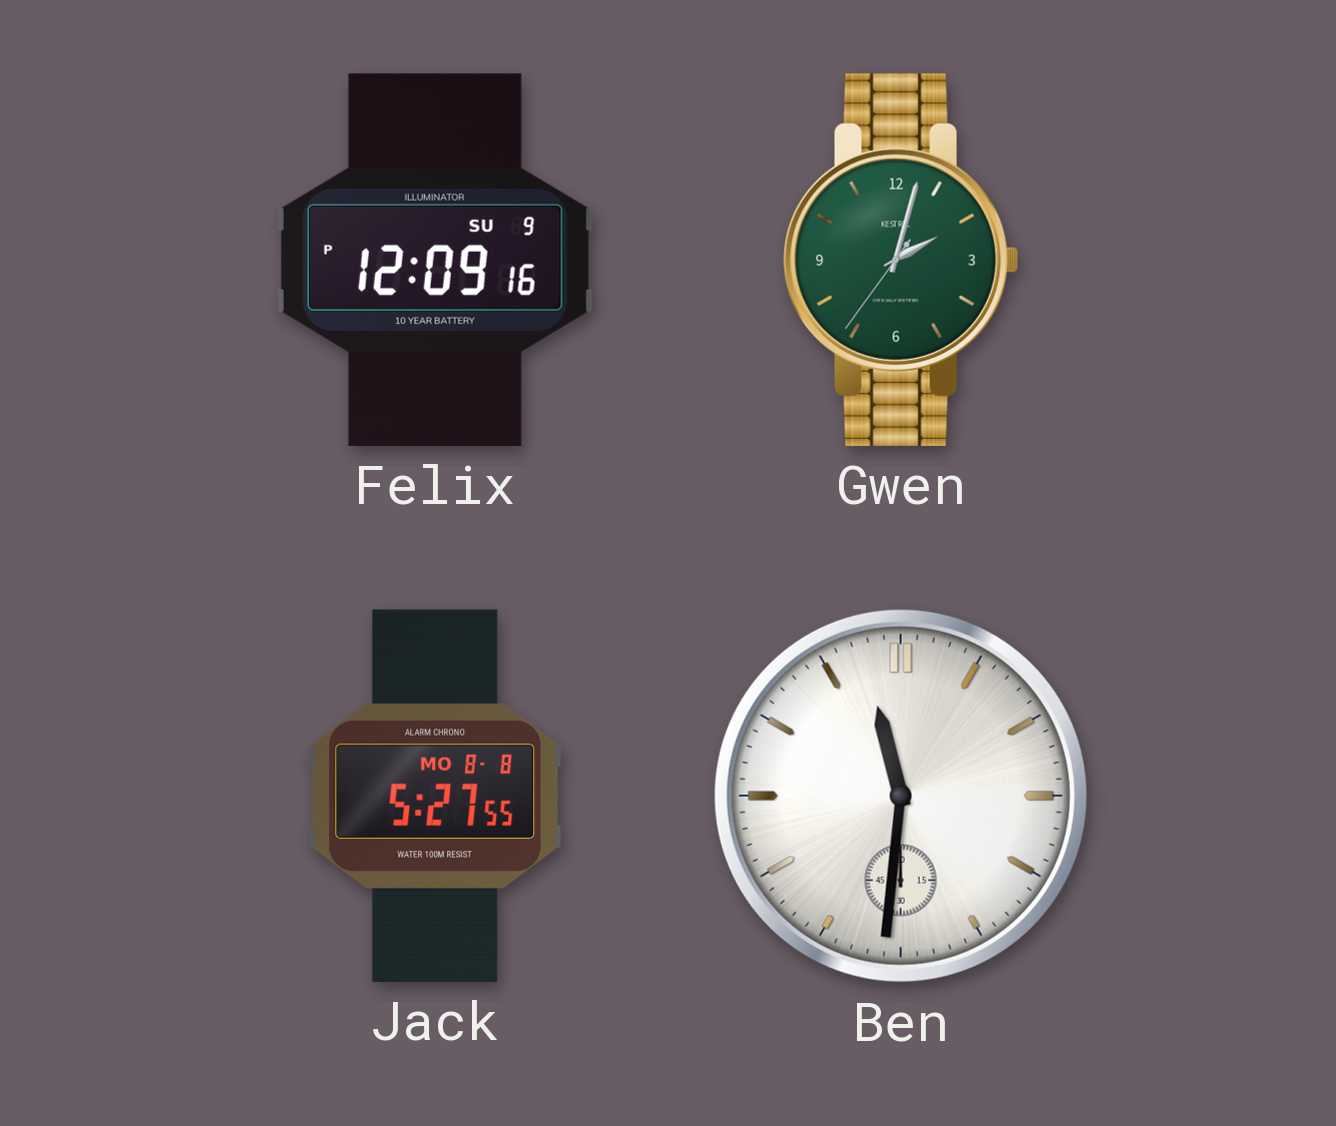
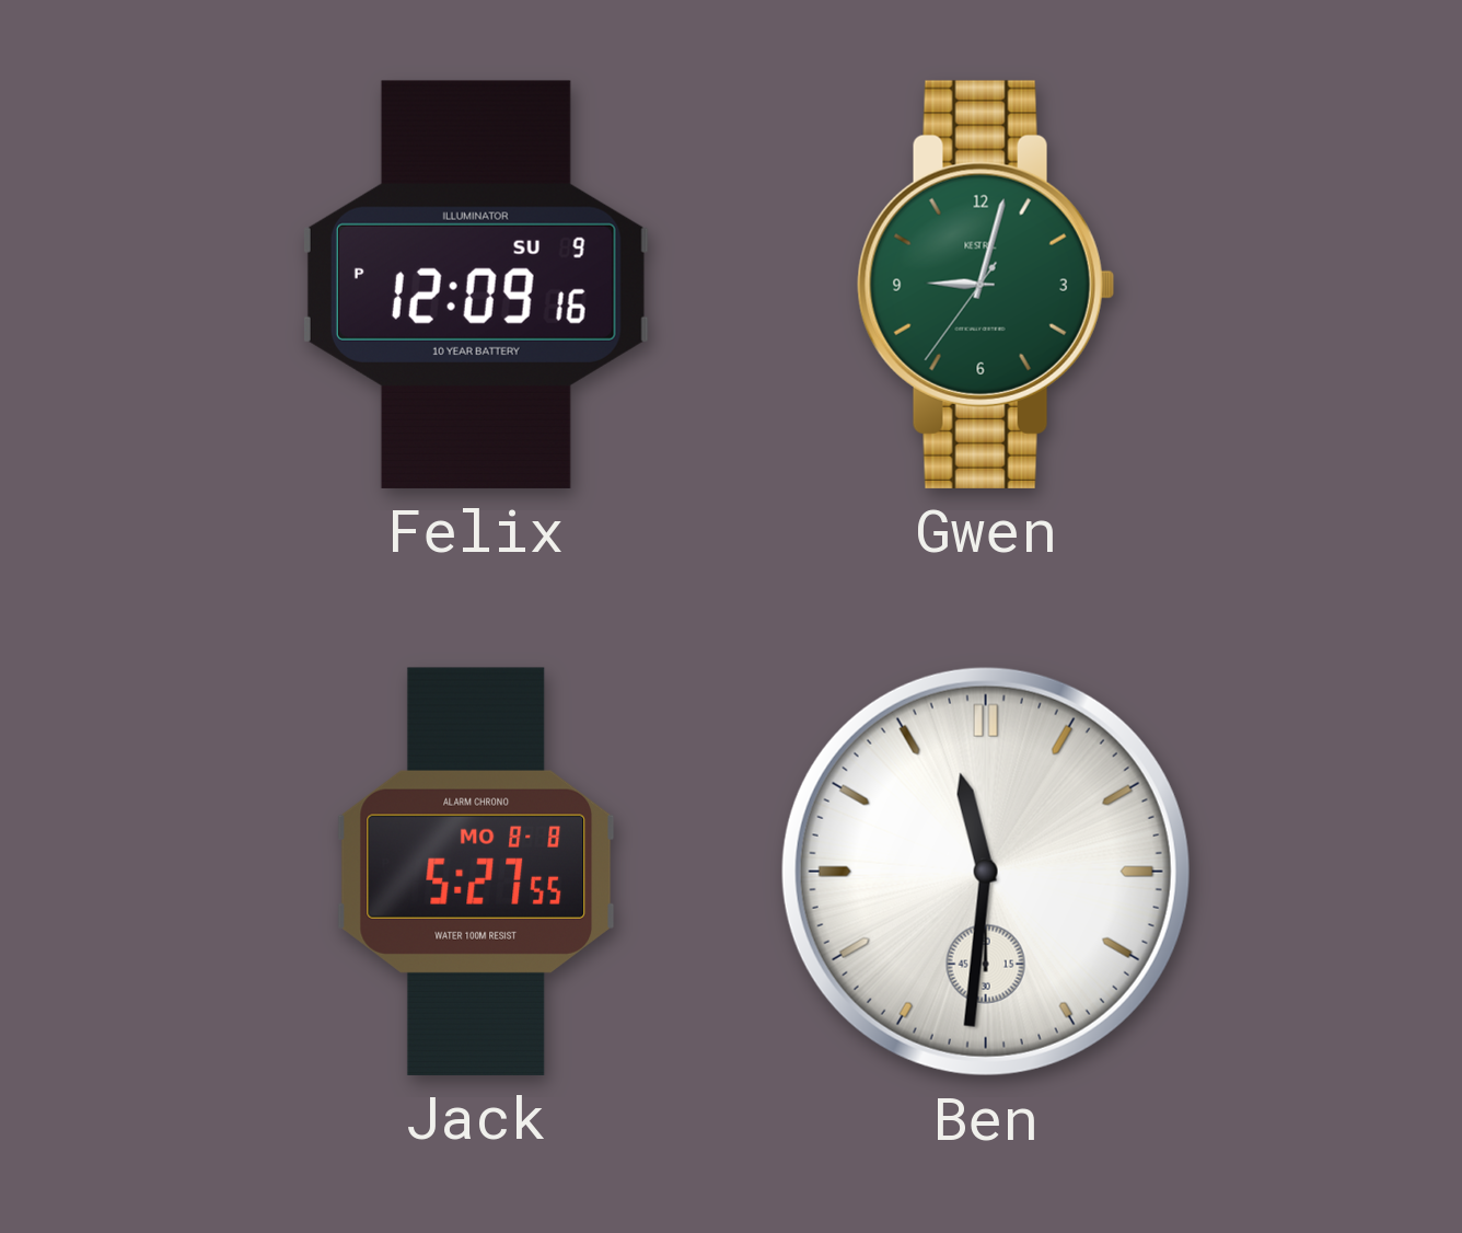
Gwen: 2:02 -> 9:02 (986, 285)
